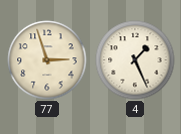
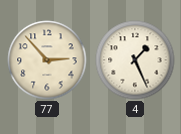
77: 2:57 -> 2:53 (47, 60)
